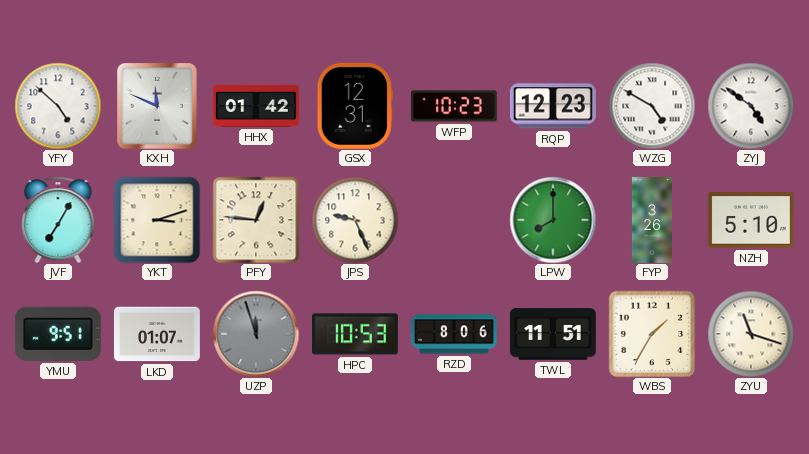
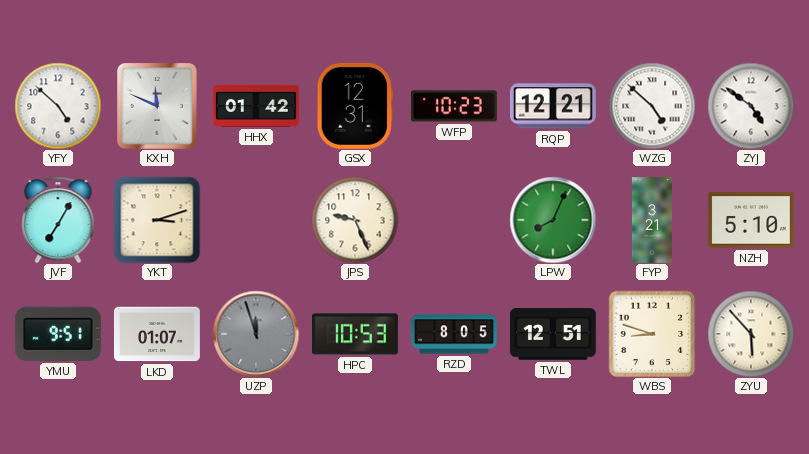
RQP: 12:23 -> 12:21 (553, 106)
WZG: 4:50 -> 4:52 (652, 106)
PFY: 12:46 -> none (256, 220)
LPW: 8:00 -> 8:04 (553, 220)
FYP: 3:26 -> 3:21 (652, 221)
RZD: 8:06 -> 8:05 (455, 334)
TWL: 11:51 -> 12:51 (553, 334)
WBS: 1:35 -> 8:48 (652, 334)
ZYU: 11:18 -> 5:53 (751, 334)
